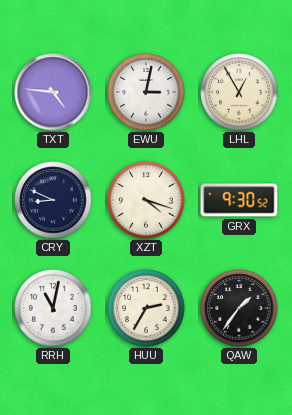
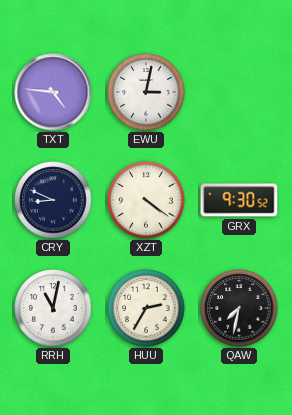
LHL: 12:55 -> none (239, 92)
XZT: 4:18 -> 4:21 (146, 200)
QAW: 1:36 -> 7:32 (239, 308)
